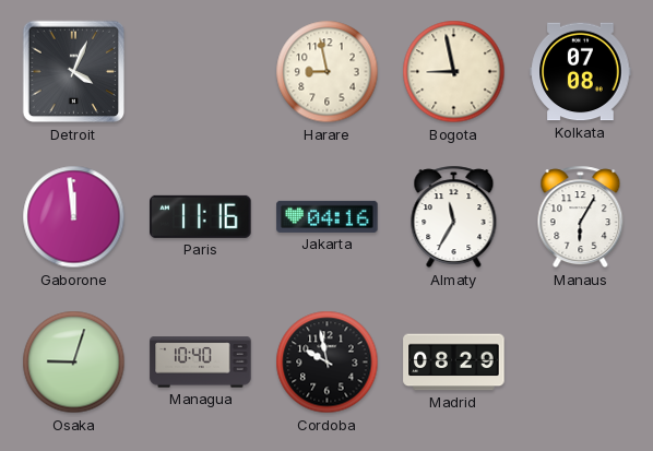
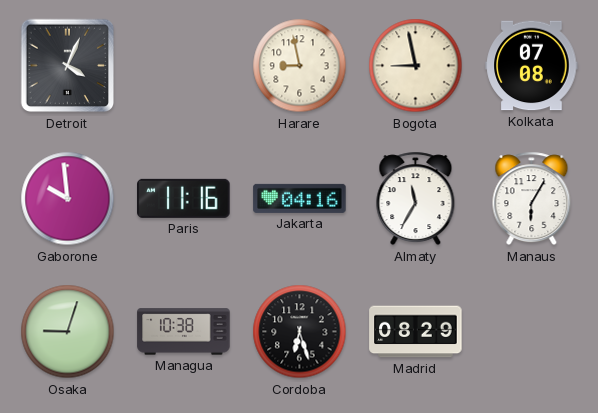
Gaborone: 11:59 -> 9:59 (68, 199)
Managua: 10:40 -> 10:38 (184, 332)
Cordoba: 9:58 -> 6:27 (300, 332)
